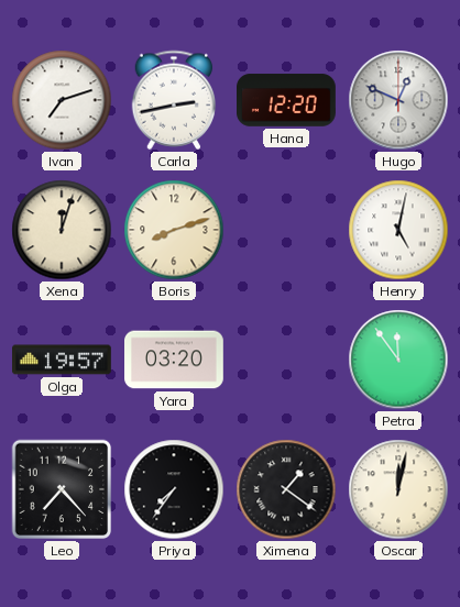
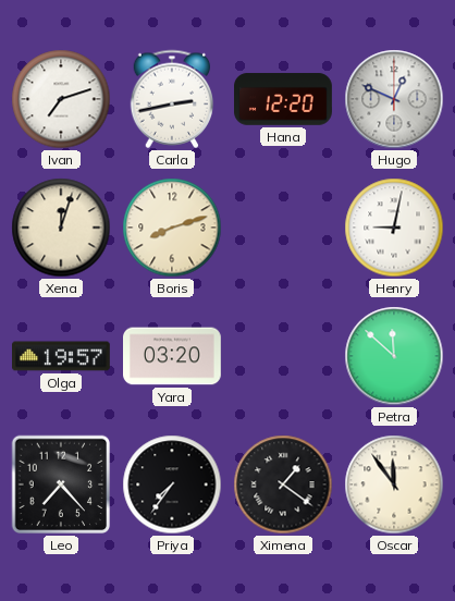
Henry: 5:02 -> 9:02 (394, 228)
Petra: 11:54 -> 11:52 (394, 356)
Oscar: 12:02 -> 11:54 (394, 485)
